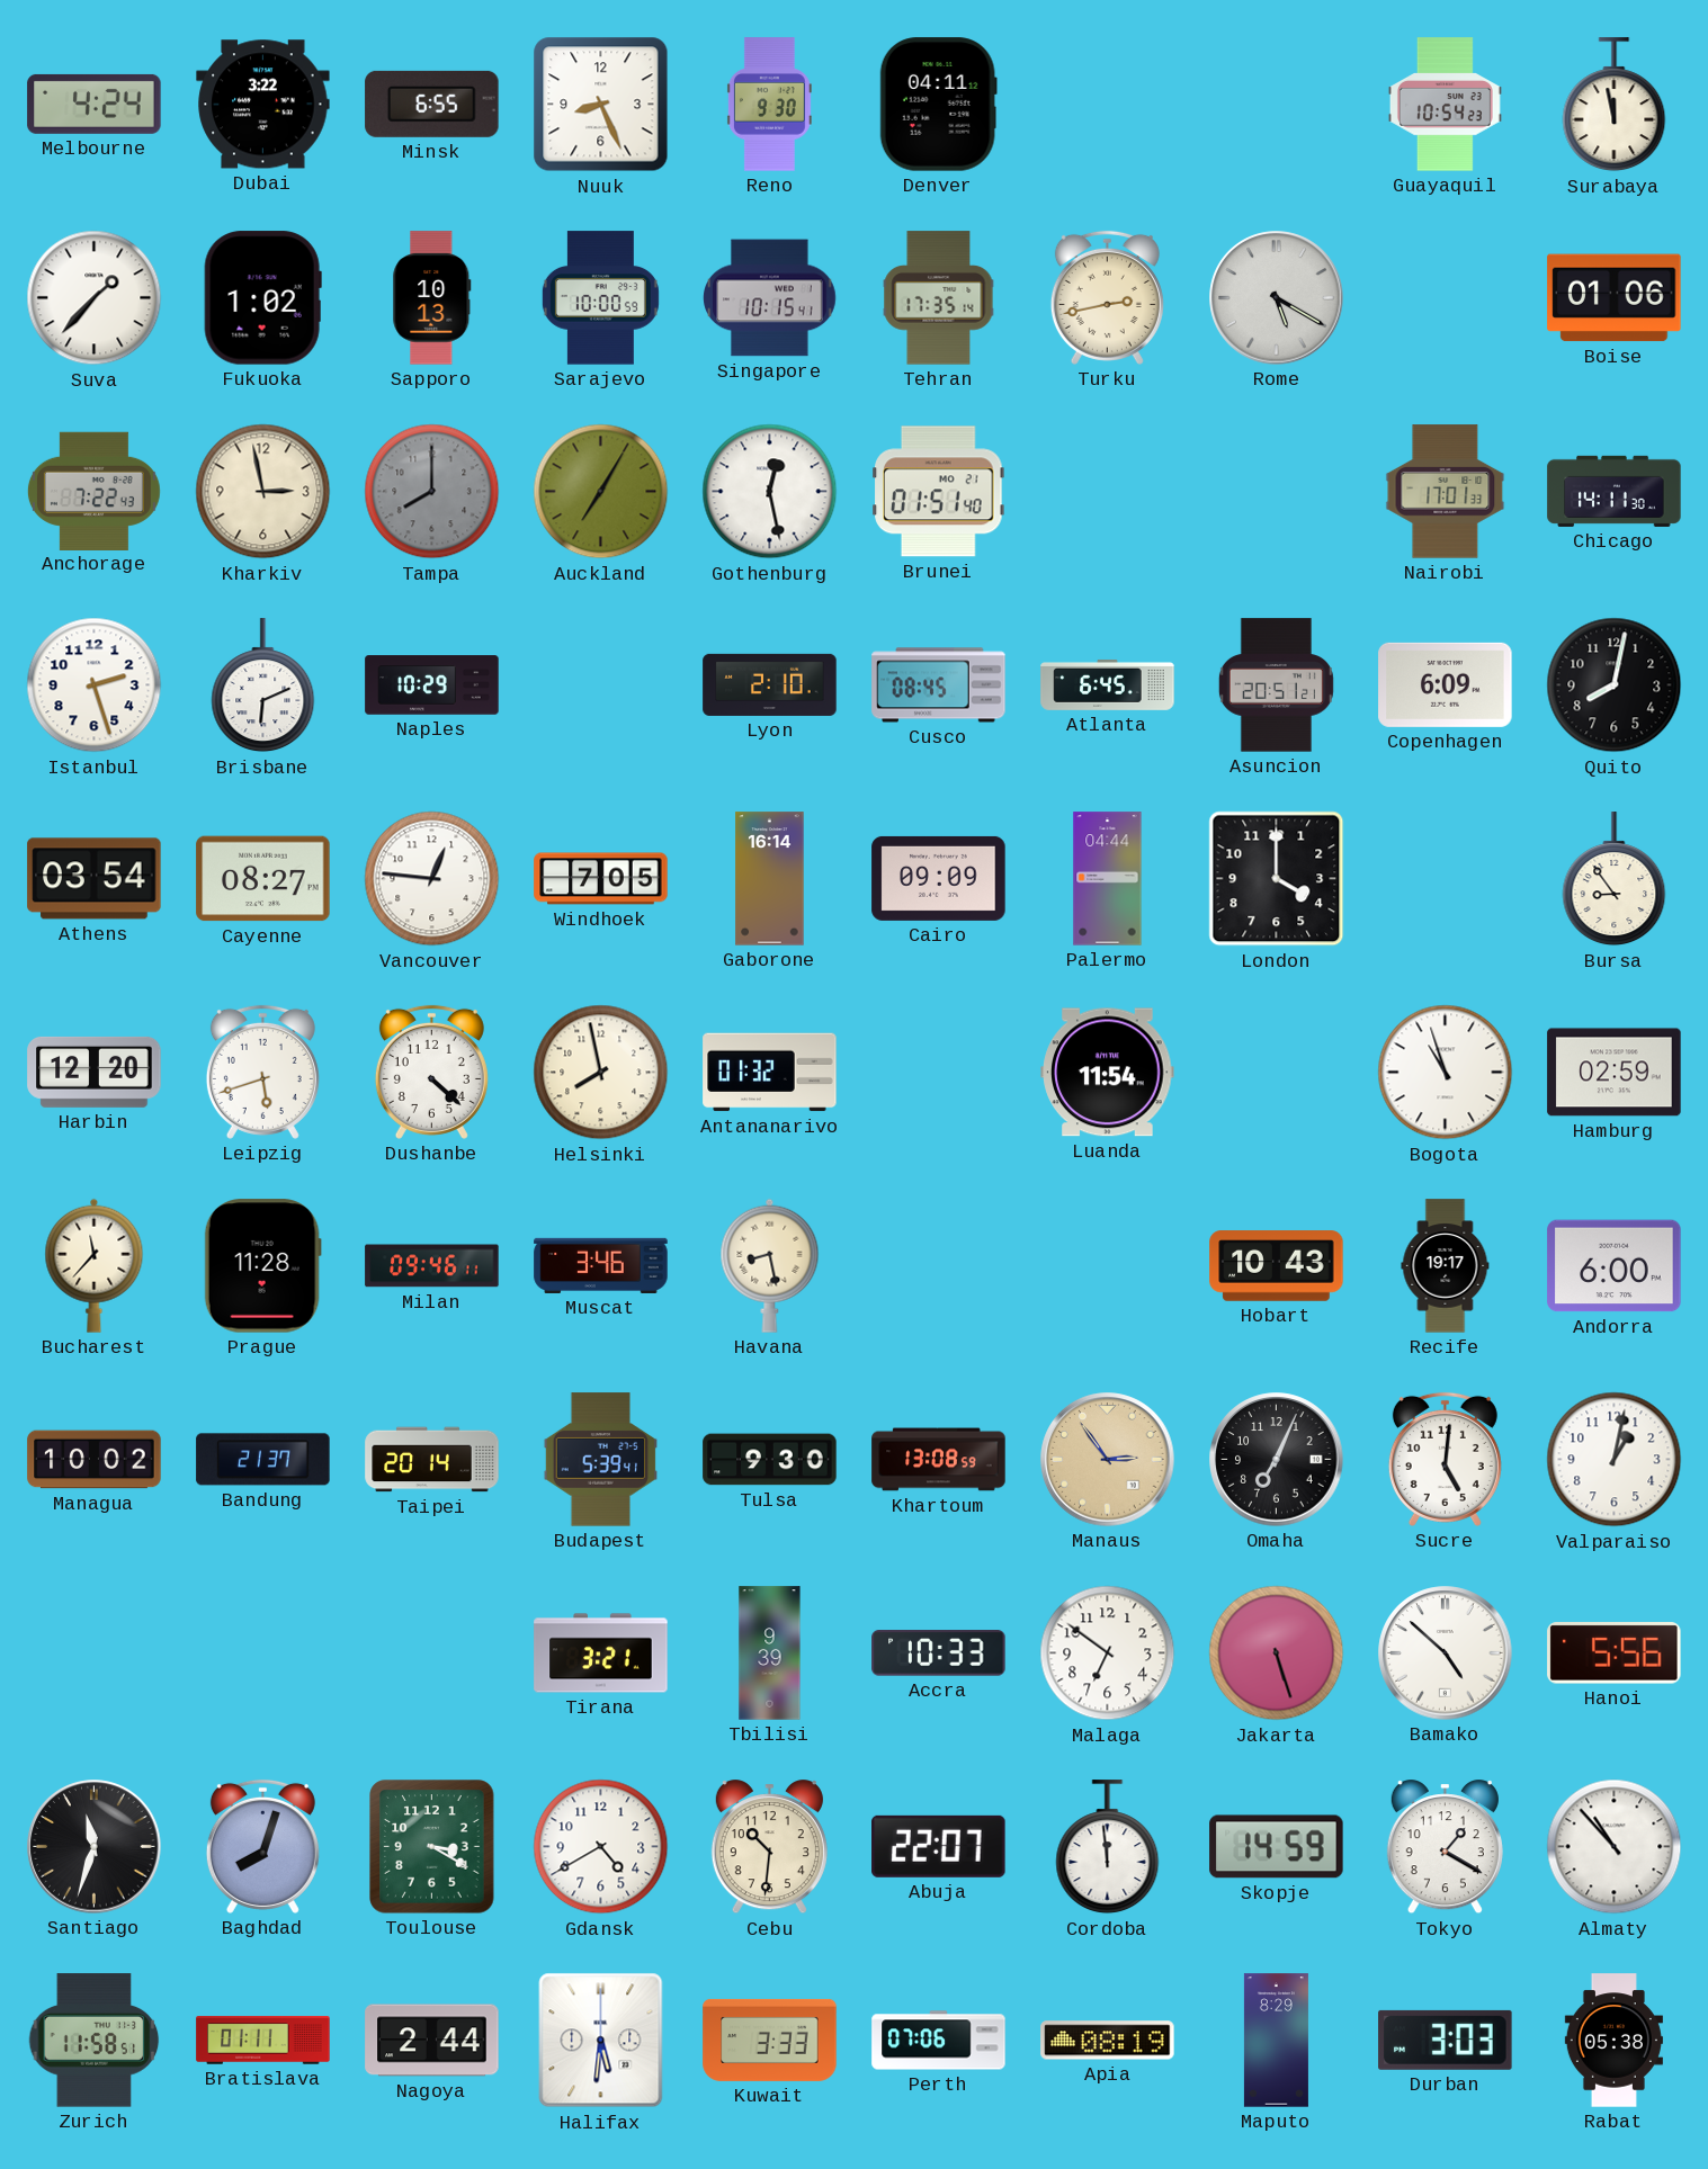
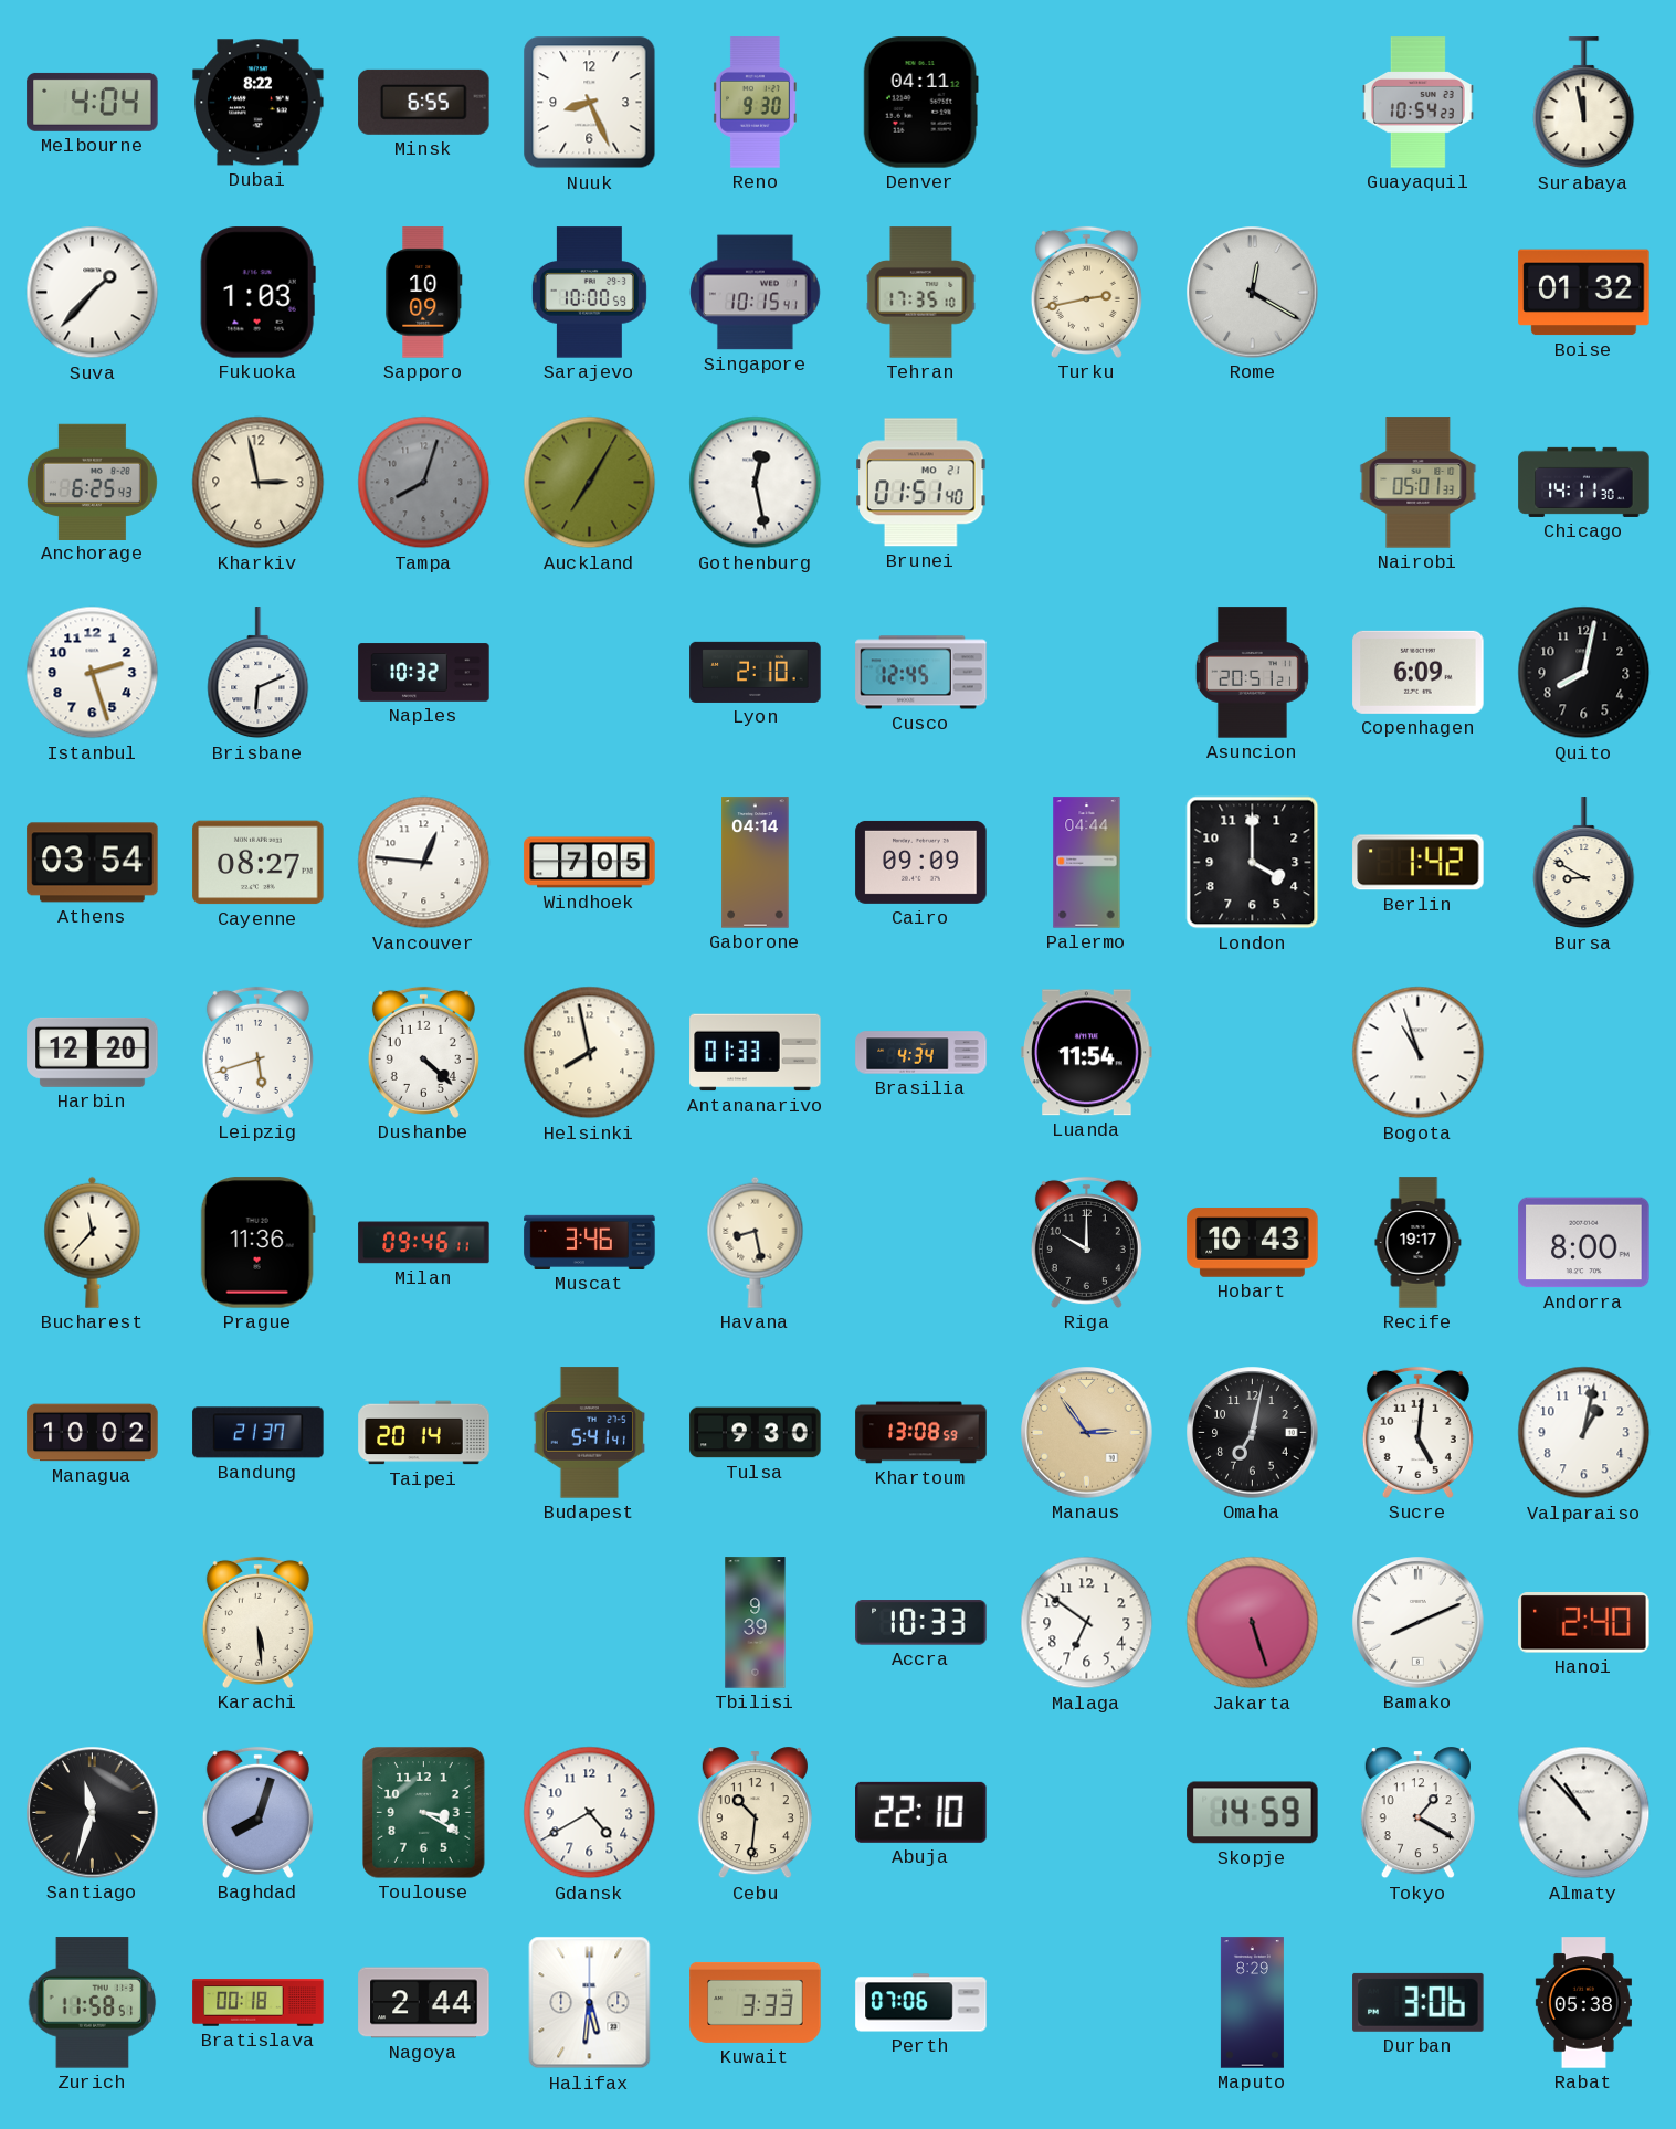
Melbourne: 4:24 -> 4:04 (93, 102)
Dubai: 3:22 -> 8:22 (259, 103)
Fukuoka: 1:02 -> 1:03 (257, 293)
Sapporo: 10:13 -> 10:09 (424, 293)
Tehran: 17:35:14 -> 17:35:10 (921, 293)
Rome: 5:20 -> 12:20 (1253, 293)
Boise: 01:06 -> 01:32 (1584, 293)
Anchorage: 7:22 -> 6:25 (92, 482)
Tampa: 8:00 -> 8:03 (424, 483)
Nairobi: 17:01 -> 05:01 (1419, 483)
Naples: 10:29 -> 10:32 (424, 673)
Cusco: 08:45 -> 12:45 (921, 673)
Atlanta: 6:45 -> none (1108, 685)
Gaborone: 16:14 -> 04:14 (756, 863)
Berlin: none -> 1:42 (1419, 863)
Bursa: 8:54 -> 8:50 (1584, 863)
Antananarivo: 01:32 -> 01:33 (756, 1053)
Brasilia: none -> 4:34 (921, 1053)
Hamburg: 02:59 -> none (1615, 1073)
Prague: 11:28 -> 11:36 (257, 1243)
Riga: none -> 10:00 (1086, 1242)
Andorra: 6:00 -> 8:00 (1584, 1243)
Budapest: 5:39 -> 5:41 (589, 1433)
Omaha: 7:04 -> 7:02 (1253, 1433)
Karachi: none -> 5:29 (257, 1622)
Tirana: 3:21 -> none (601, 1653)
Bamako: 4:52 -> 8:11 (1419, 1623)
Hanoi: 5:56 -> 2:40 (1584, 1623)
Abuja: 22:07 -> 22:10 (921, 1812)
Cordoba: 11:59 -> none (1108, 1847)
Bratislava: 01:11 -> 00:18 (259, 2003)
Apia: 08:19 -> none (1108, 2041)
Durban: 3:03 -> 3:06 (1419, 2002)
